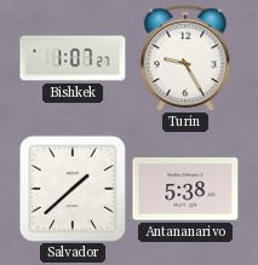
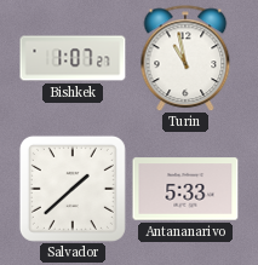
Turin: 9:25 -> 10:58 (185, 58)
Antananarivo: 5:38 -> 5:33 (185, 189)
